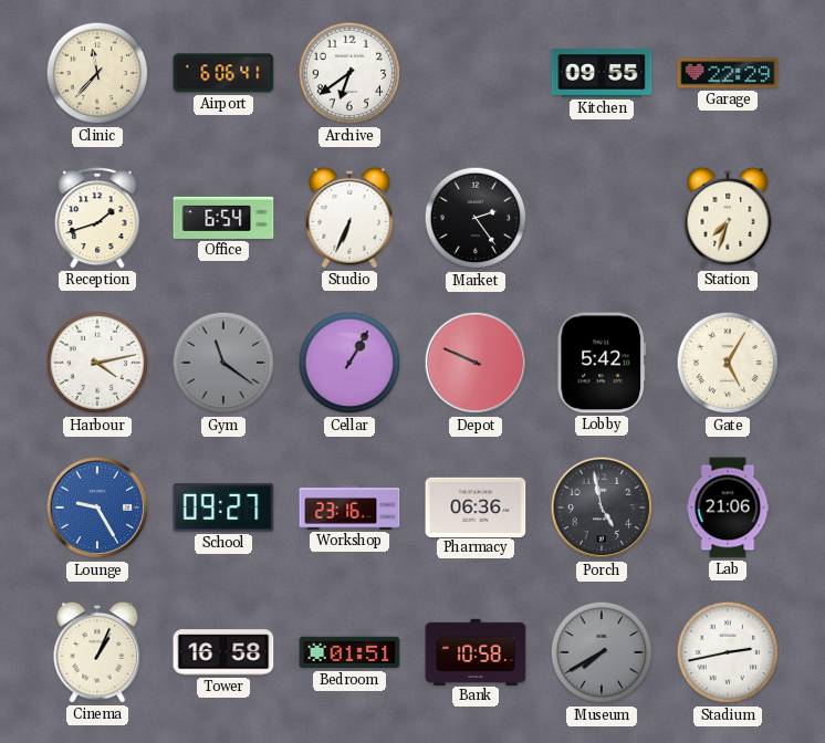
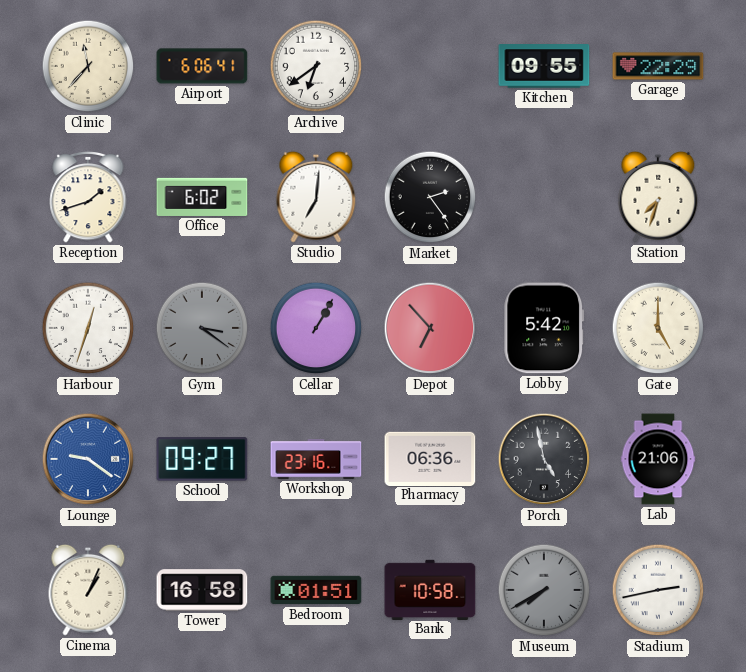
Office: 6:54 -> 6:02 (202, 197)
Studio: 6:34 -> 7:01 (316, 197)
Harbour: 4:13 -> 12:33 (88, 328)
Gym: 11:21 -> 3:21 (202, 328)
Depot: 9:49 -> 6:53 (430, 328)
Gate: 5:05 -> 5:00 (658, 328)
Lounge: 9:25 -> 9:21 (88, 459)
